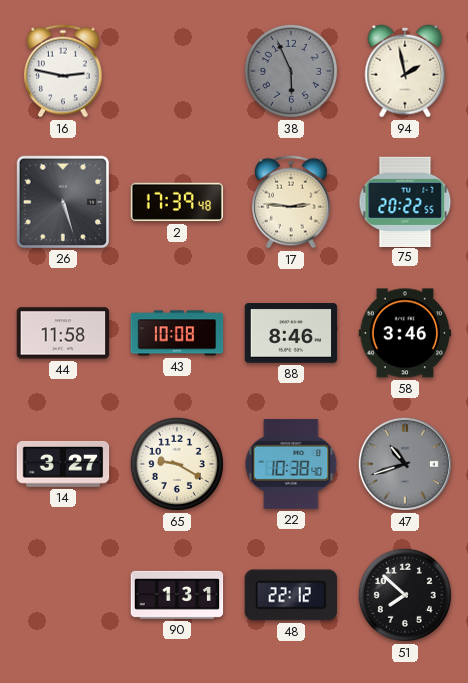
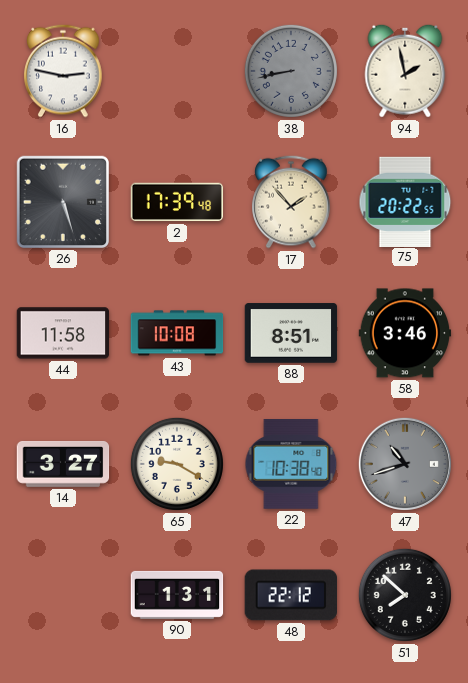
38: 5:56 -> 8:43 (291, 71)
17: 2:46 -> 1:53 (291, 202)
88: 8:46 -> 8:51 (291, 333)
